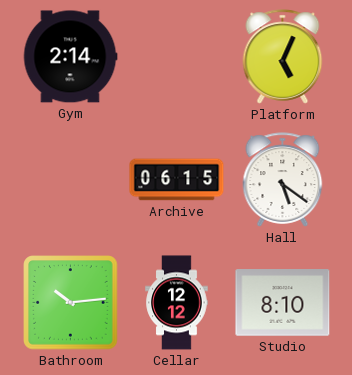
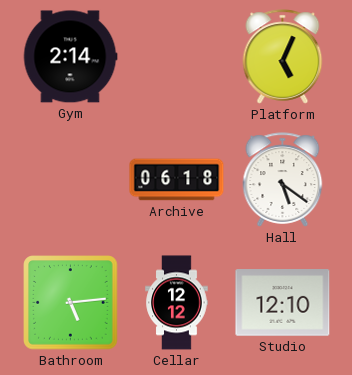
Archive: 06:15 -> 06:18 (177, 180)
Bathroom: 10:14 -> 5:14 (71, 303)
Studio: 8:10 -> 12:10 (283, 303)
